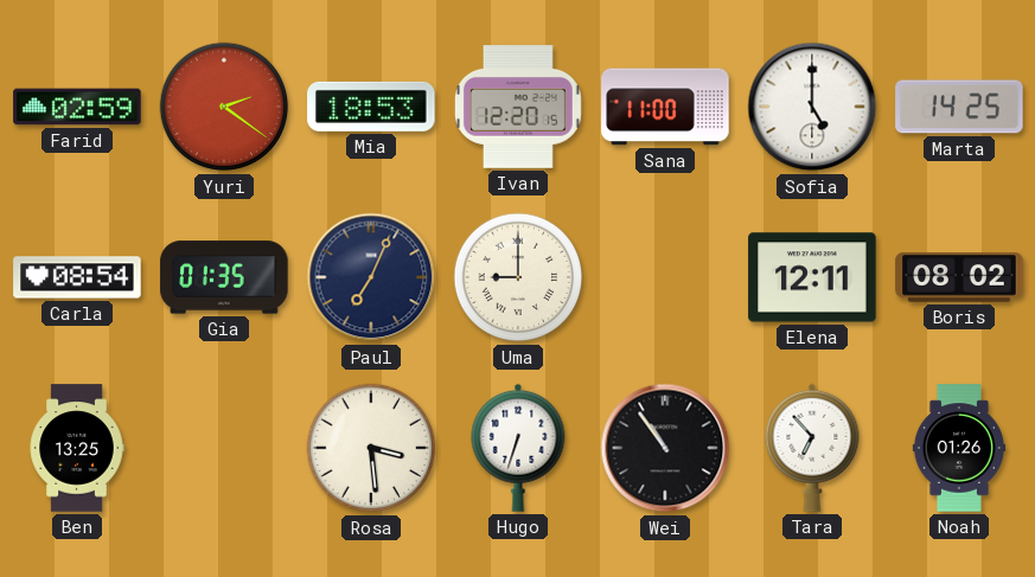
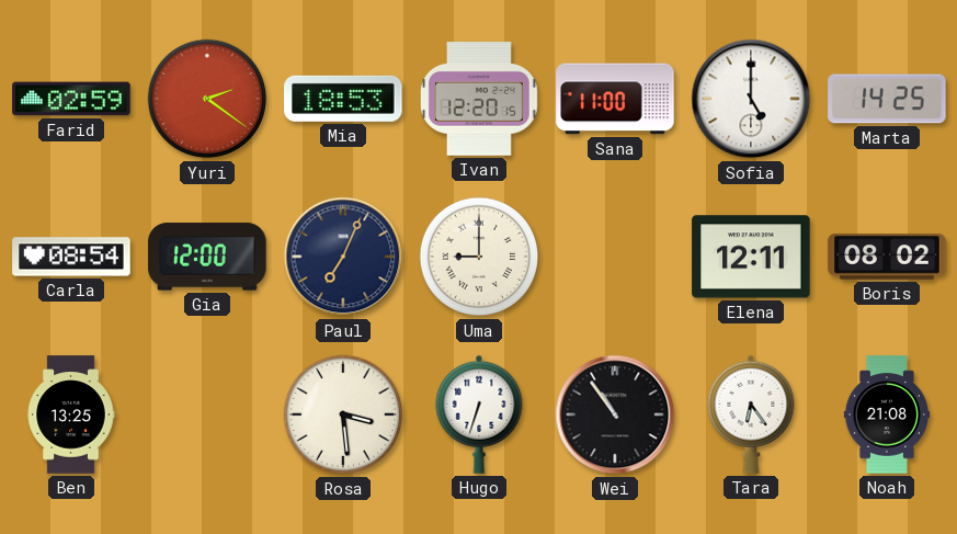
Gia: 01:35 -> 12:00 (207, 257)
Tara: 6:53 -> 6:24 (751, 414)
Noah: 01:26 -> 21:08 (887, 414)
